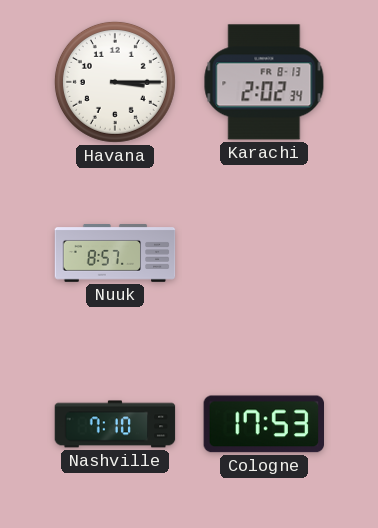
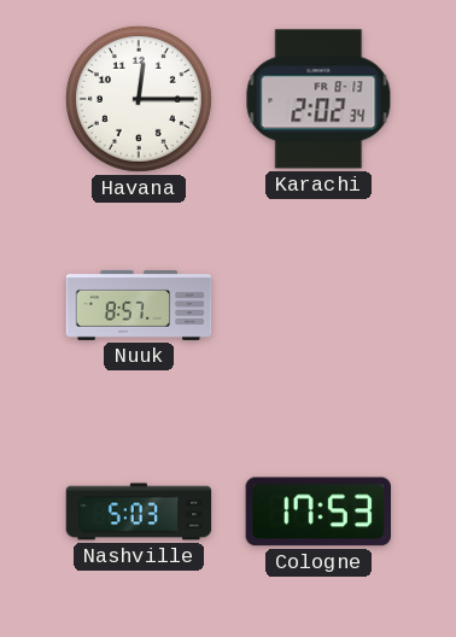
Havana: 3:15 -> 12:15 (139, 99)
Nashville: 7:10 -> 5:03 (139, 512)
